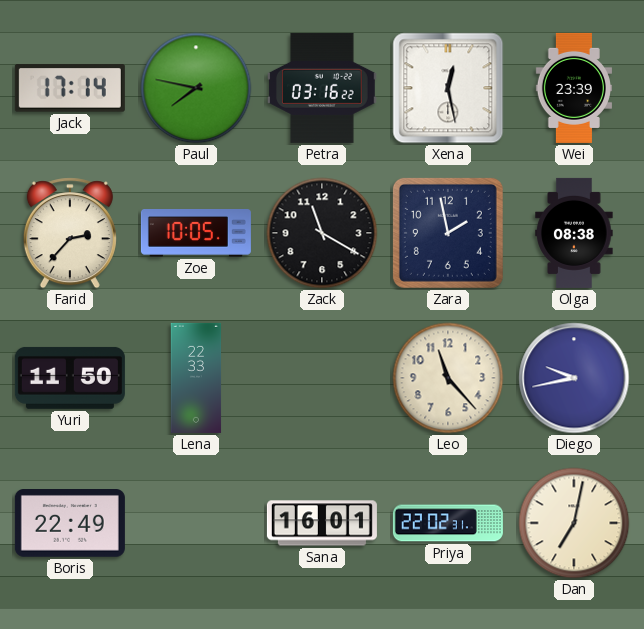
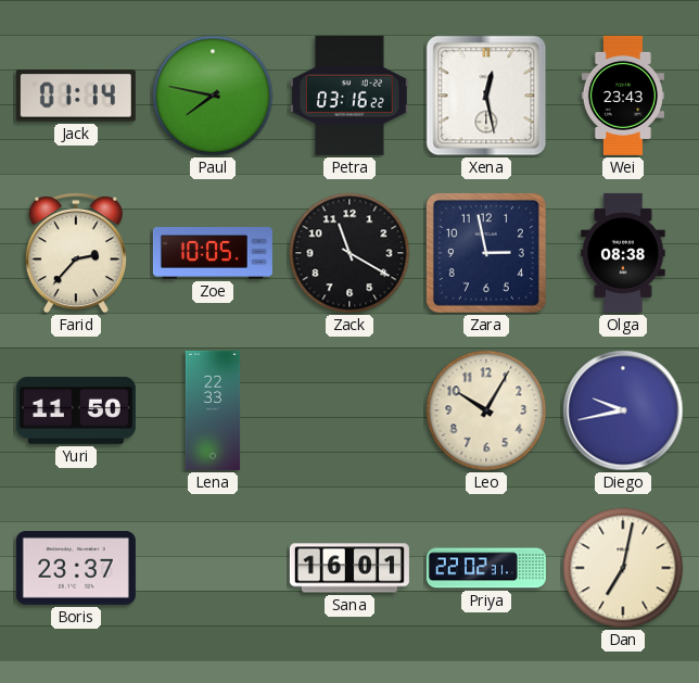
Jack: 17:14 -> 01:14 (76, 96)
Wei: 23:39 -> 23:43 (623, 96)
Zara: 1:58 -> 2:58 (486, 253)
Leo: 11:23 -> 10:05 (486, 410)
Boris: 22:49 -> 23:37 (76, 569)
